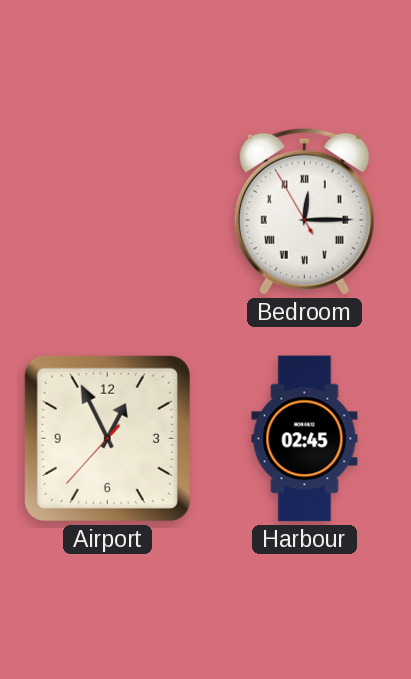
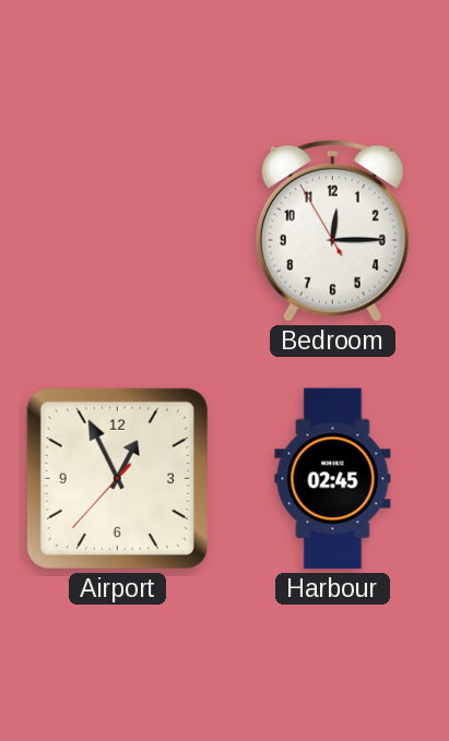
Bedroom numerals: Roman -> Arabic (332, 230)
